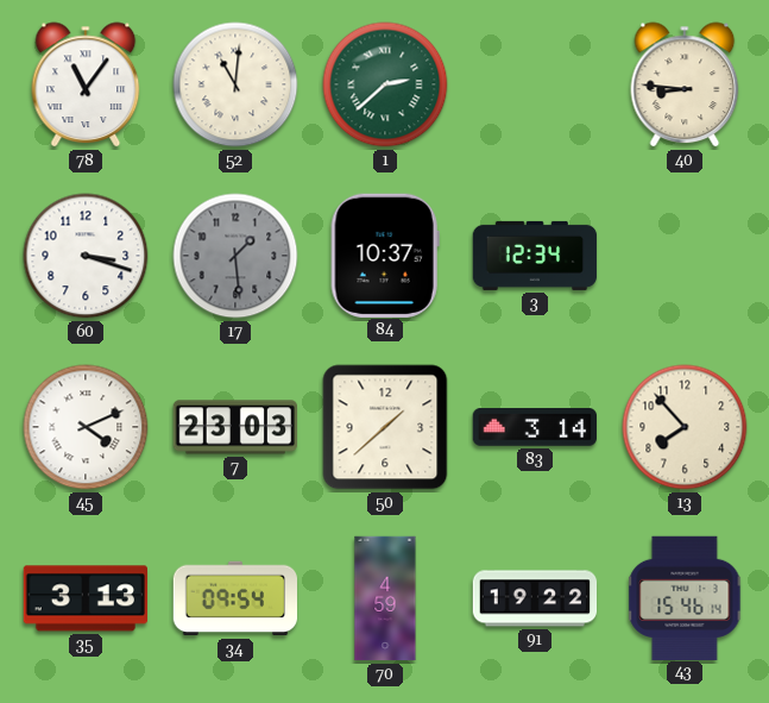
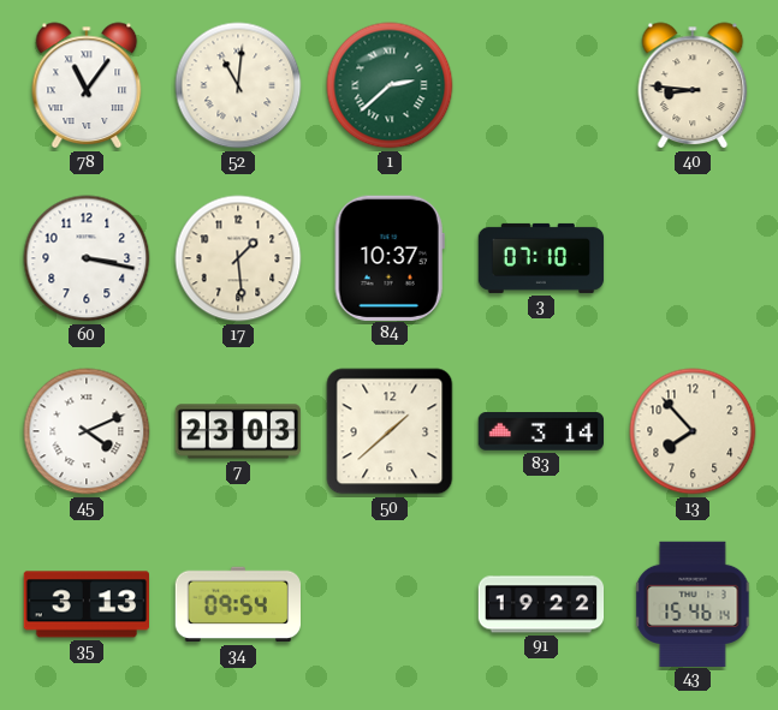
60: 3:18 -> 3:17 (87, 258)
17 dial: grey -> cream (238, 258)
3: 12:34 -> 07:10 (541, 258)
70: 4:59 -> none (385, 598)
